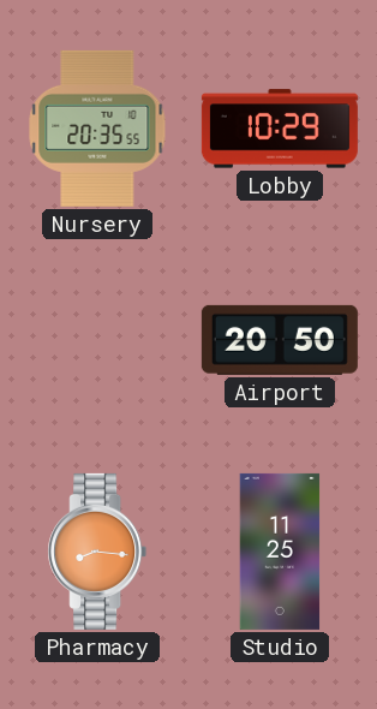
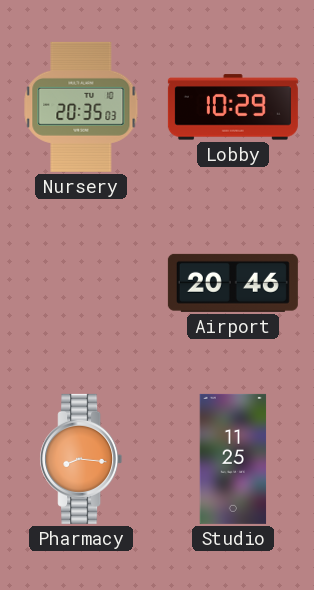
Nursery: 20:35:55 -> 20:35:03 (81, 107)
Airport: 20:50 -> 20:46 (233, 283)
